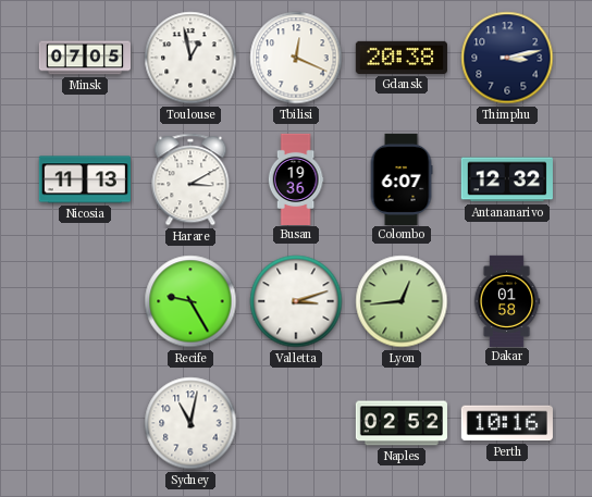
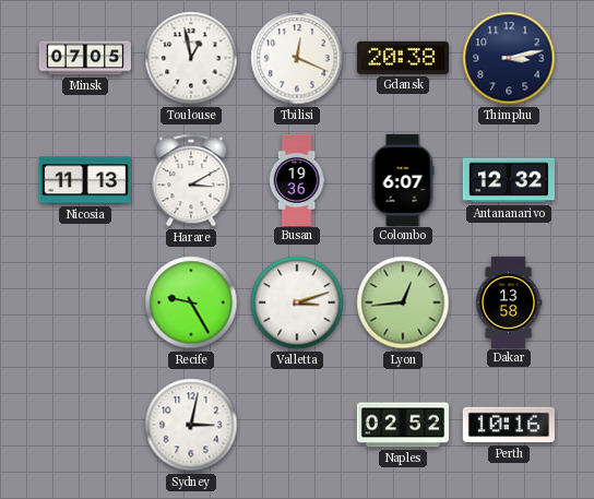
Dakar: 01:58 -> 13:58 (509, 301)
Sydney: 11:02 -> 3:02 (191, 425)
